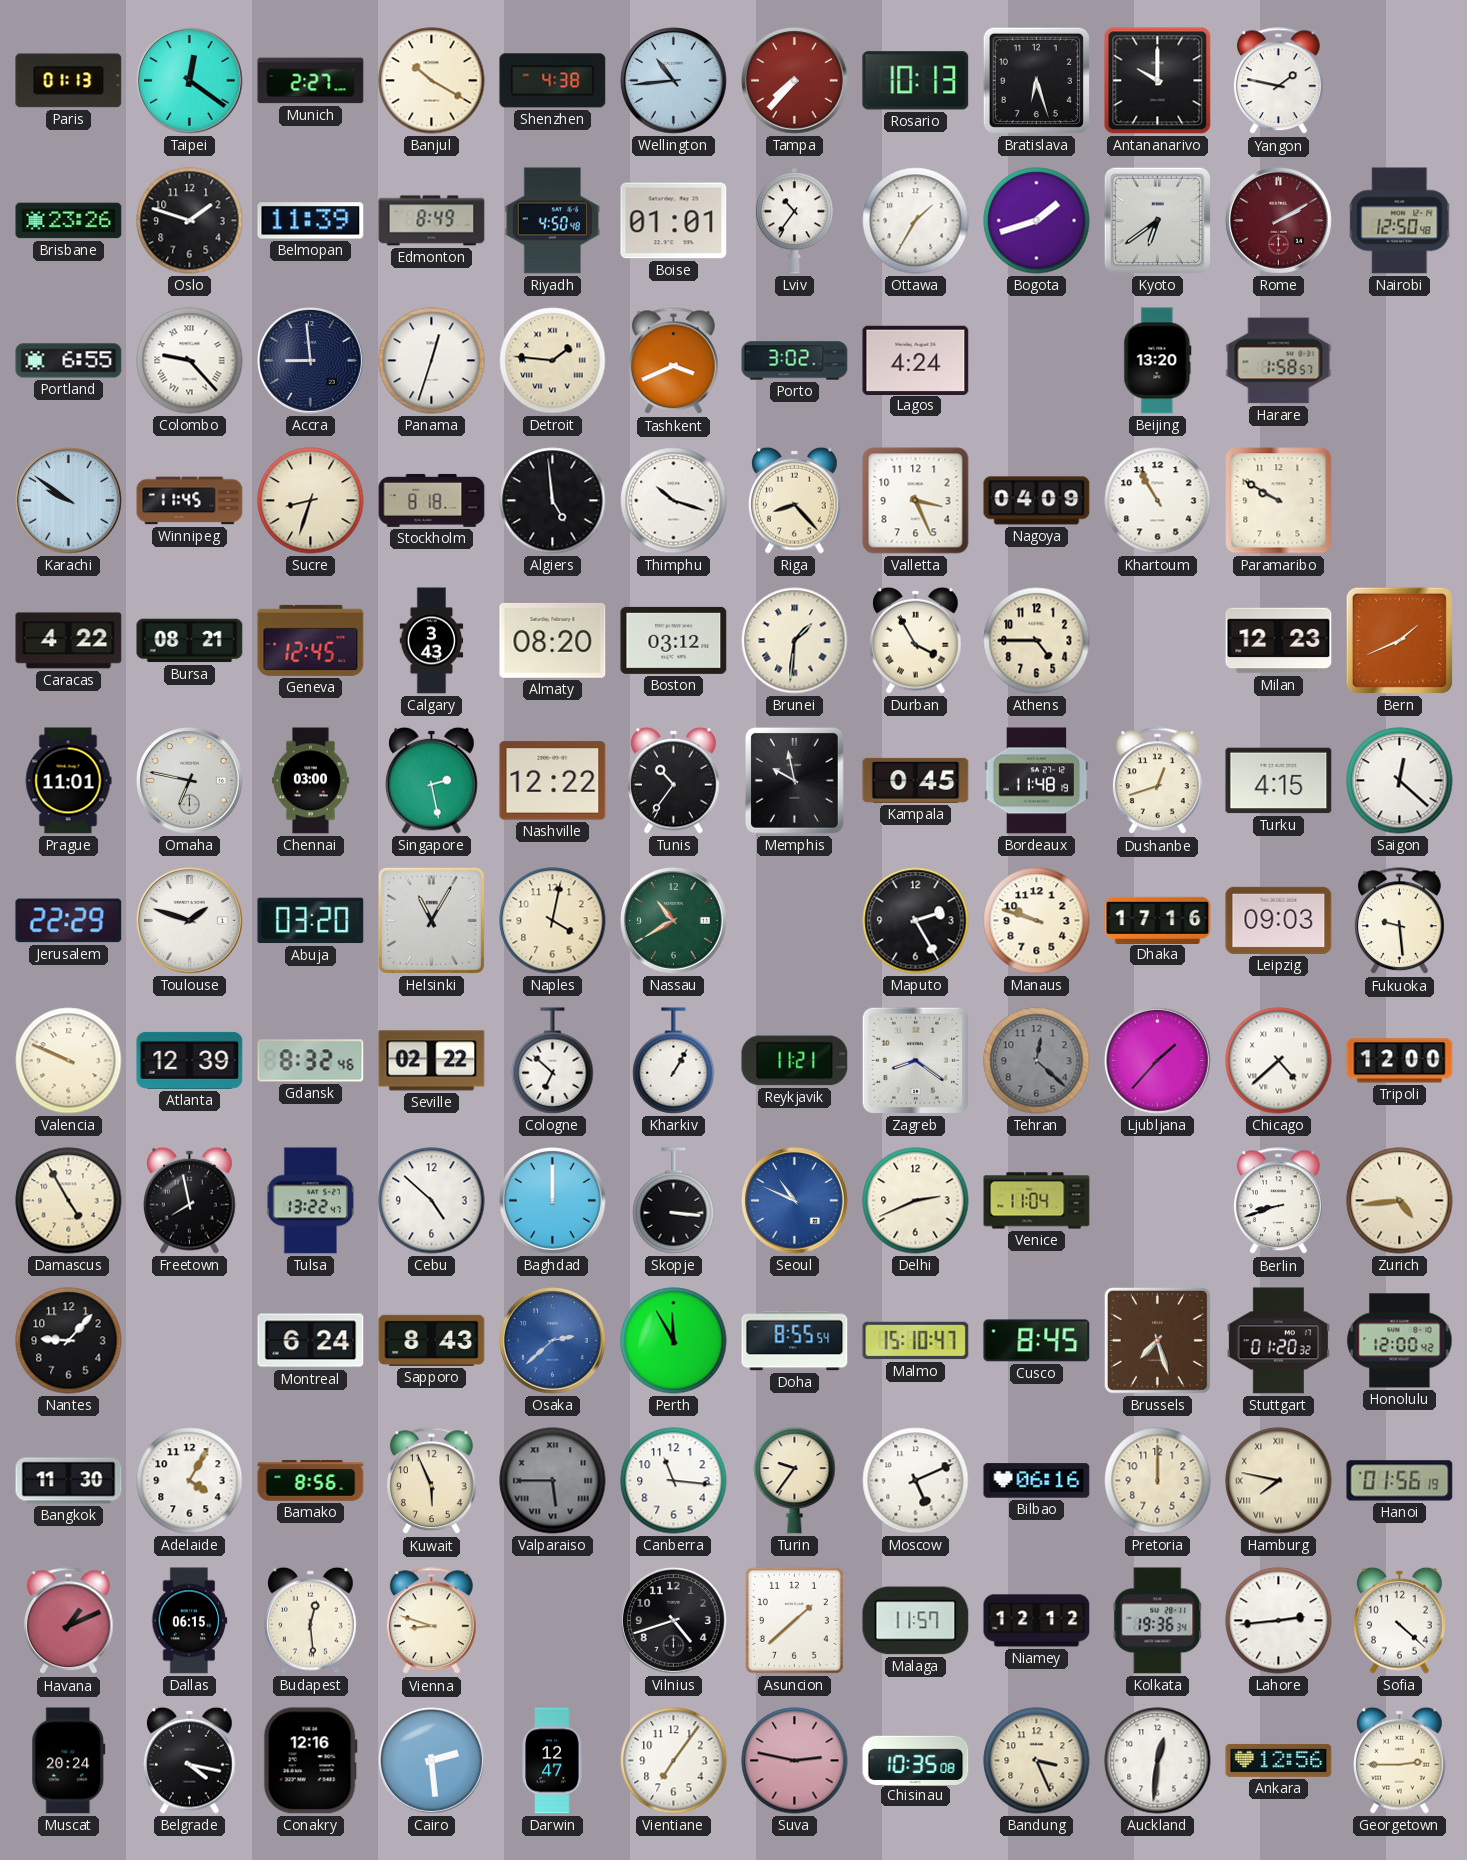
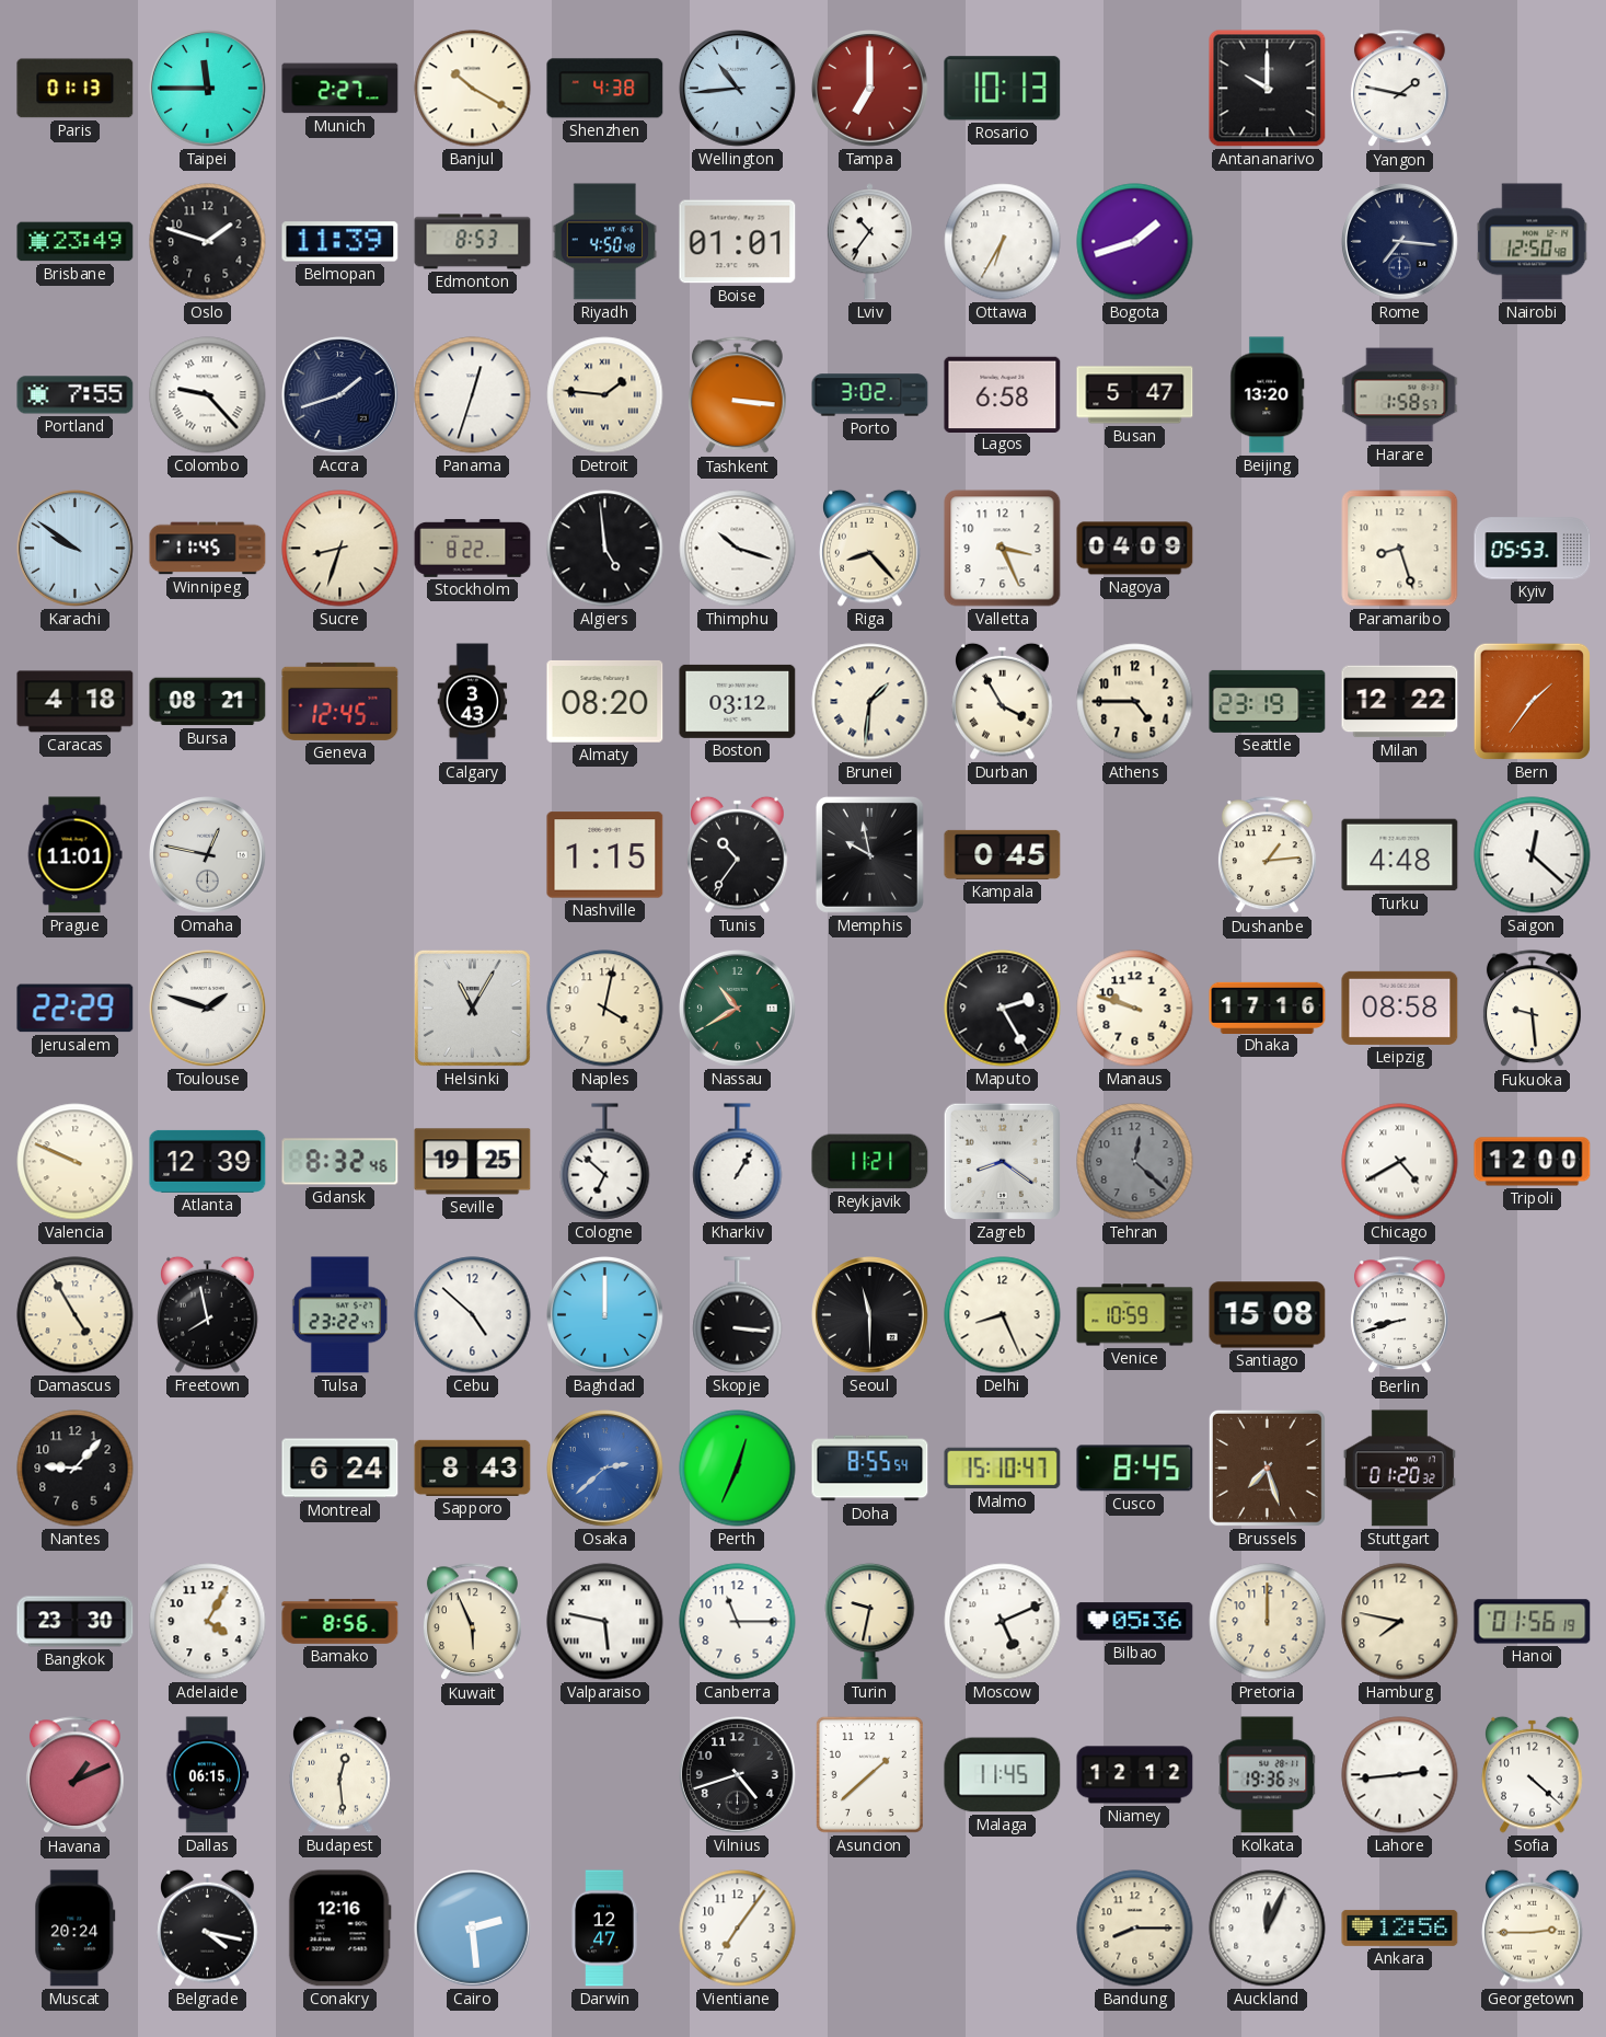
Taipei: 12:21 -> 11:45 (208, 89)
Tampa: 7:37 -> 7:00 (870, 89)
Bratislava: 6:27 -> none (1036, 80)
Brisbane: 23:26 -> 23:49 (76, 242)
Edmonton: 8:49 -> 8:53 (473, 242)
Ottawa: 1:35 -> 6:35 (1003, 242)
Kyoto: 6:39 -> none (1157, 220)
Rome: 2:10 -> 7:16 (1400, 242)
Rome dial: burgundy -> navy (1400, 242)
Portland: 6:55 -> 7:55 (76, 395)
Accra: 8:59 -> 1:42 (340, 395)
Tashkent: 3:41 -> 3:16 (737, 395)
Lagos: 4:24 -> 6:58 (1003, 394)
Busan: none -> 5:47 (1135, 395)
Stockholm: 8:18 -> 8:22 (473, 548)
Khartoum: 10:55 -> none (1158, 501)
Paramaribo: 9:50 -> 8:27 (1400, 549)
Kyiv: none -> 05:53 (1533, 549)
Caracas: 4:22 -> 4:18 (76, 702)
Seattle: none -> 23:19 (1268, 701)
Milan: 12:23 -> 12:22 (1400, 702)
Bern: 1:41 -> 1:36 (1532, 701)
Omaha: 6:47 -> 12:47 (208, 855)
Chennai: 03:00 -> none (311, 781)
Singapore: 2:28 -> none (432, 780)
Nashville: 12:22 -> 1:15 (605, 855)
Bordeaux: 11:48 -> none (1037, 781)
Dushanbe: 12:42 -> 1:14 (1267, 855)
Turku: 4:15 -> 4:48 (1400, 855)
Abuja: 03:20 -> none (311, 921)
Leipzig: 09:03 -> 08:58 (1400, 1008)
Seville: 02:22 -> 19:25 (473, 1162)
Ljubljana: 1:37 -> none (1158, 1061)
Chicago: 4:38 -> 4:40 (1400, 1162)
Tulsa: 13:22 -> 23:22 (339, 1315)
Seoul: 10:49 -> 11:30 (870, 1315)
Seoul dial: blue -> black (870, 1315)
Delhi: 2:41 -> 8:26 (1003, 1315)
Venice: 11:04 -> 10:59 (1135, 1315)
Santiago: none -> 15:08 (1268, 1315)
Zurich: 4:44 -> none (1400, 1201)
Perth: 11:55 -> 12:34 (738, 1469)
Honolulu: 12:00 -> none (1400, 1341)
Bangkok: 11:30 -> 23:30 (76, 1622)
Valparaiso: 5:45 -> 5:47 (605, 1622)
Valparaiso dial: grey -> white (605, 1622)
Canberra: 11:16 -> 11:15 (738, 1622)
Turin: 9:36 -> 9:32 (870, 1621)
Bilbao: 06:16 -> 05:36 (1135, 1622)
Hamburg numerals: Roman -> Arabic (1400, 1622)
Vienna: 8:48 -> none (431, 1621)
Malaga: 11:57 -> 11:45 (1003, 1775)
Suva: 2:47 -> none (795, 1761)
Chisinau: 10:35 -> none (916, 1760)
Bandung: 3:26 -> 8:15 (1135, 1929)
Auckland: 12:31 -> 12:04 (1268, 1929)
